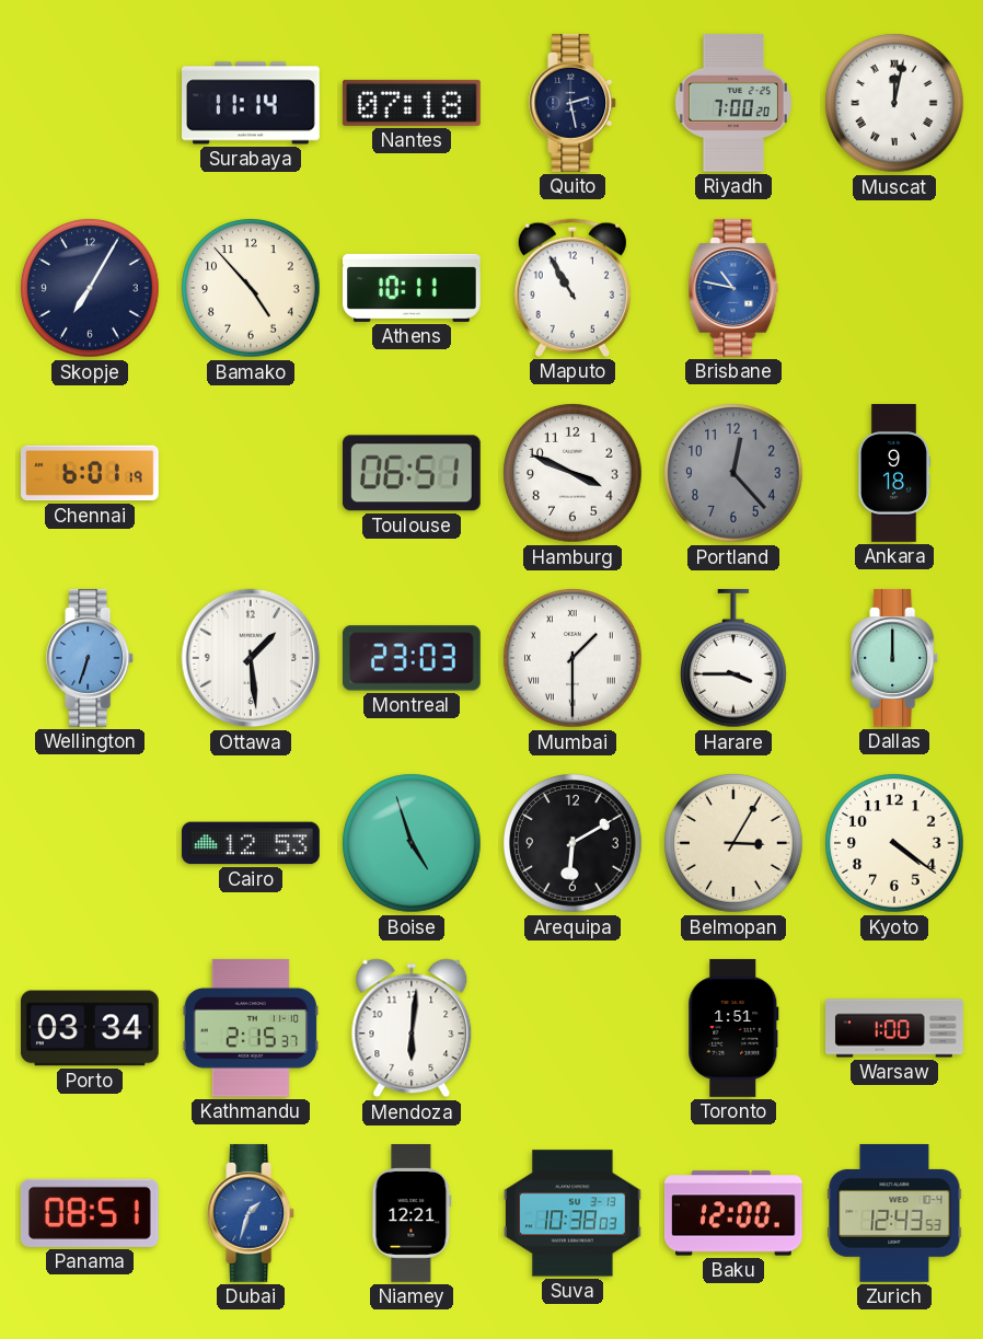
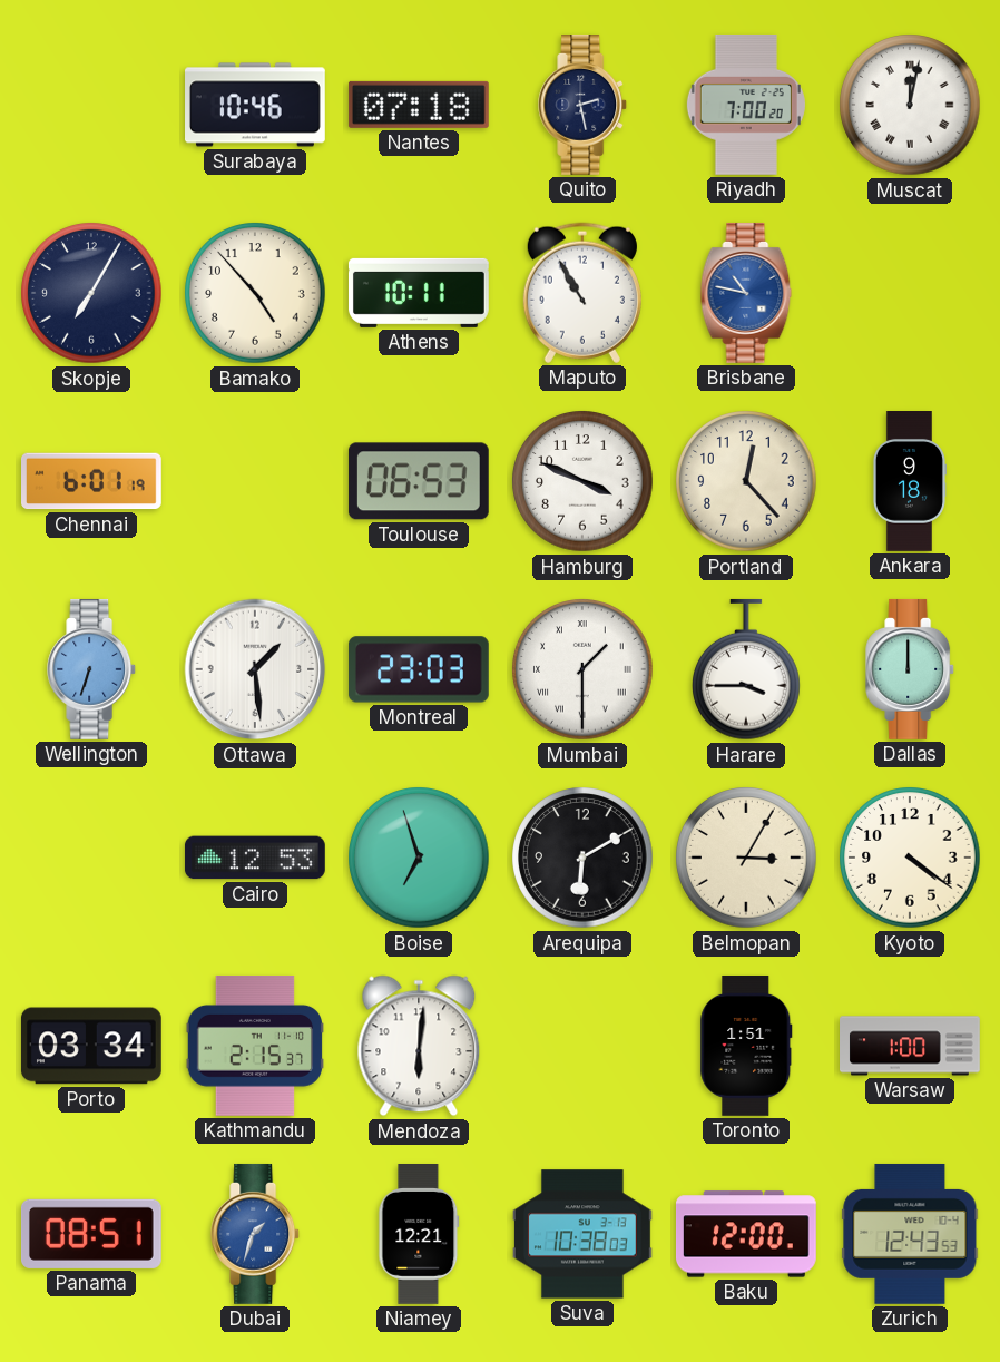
Surabaya: 11:14 -> 10:46 (256, 105)
Toulouse: 06:51 -> 06:53 (419, 481)
Portland dial: grey -> cream (746, 481)
Boise: 4:57 -> 6:57 (419, 858)
